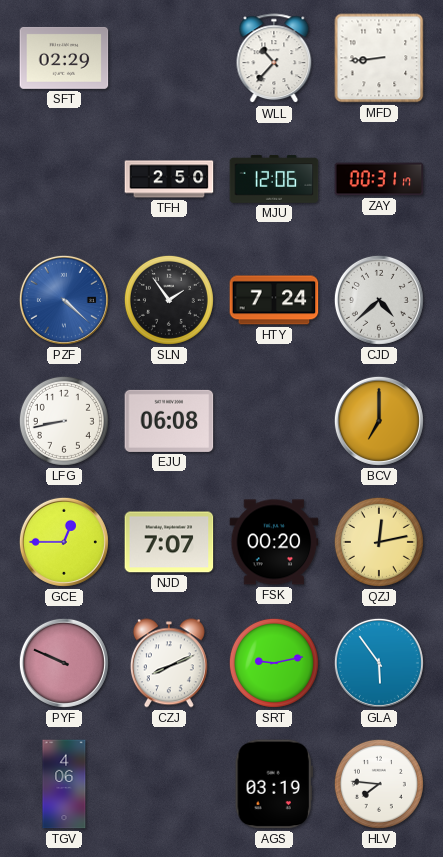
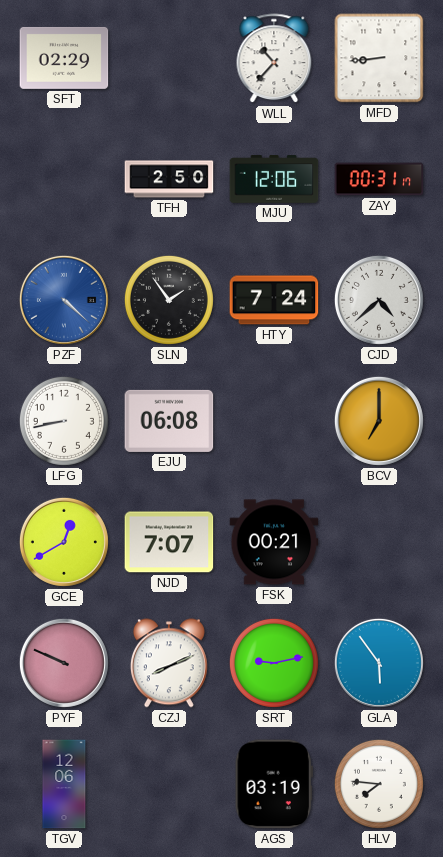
GCE: 12:45 -> 12:40 (64, 542)
FSK: 00:20 -> 00:21 (274, 542)
QZJ: 12:13 -> none (379, 542)
TGV: 4:06 -> 12:06 (64, 784)
